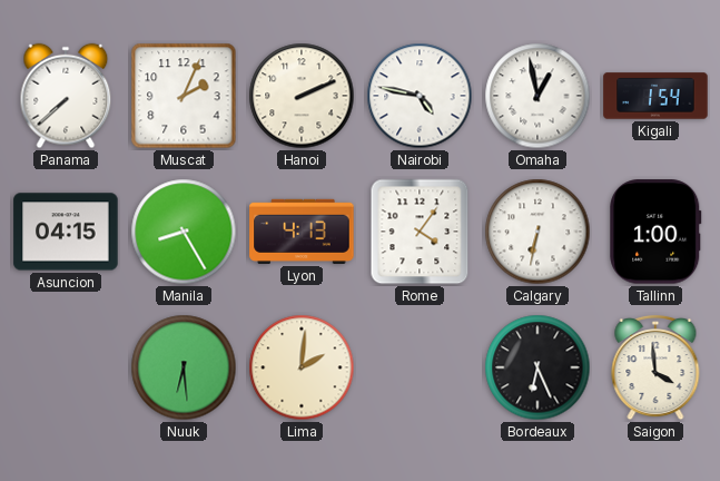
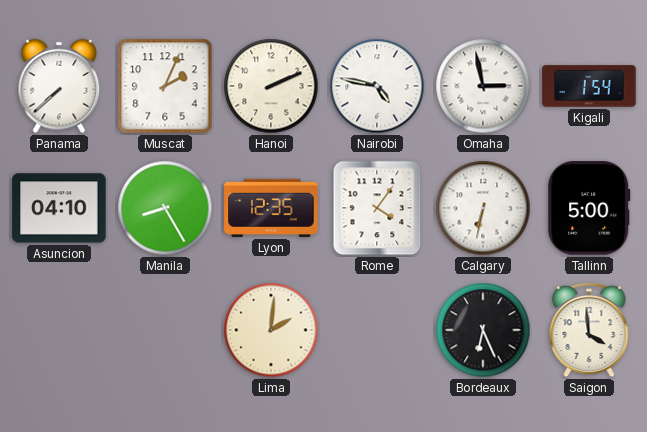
Omaha: 12:58 -> 2:58 (483, 86)
Asuncion: 04:15 -> 04:10 (59, 208)
Lyon: 4:13 -> 12:35 (271, 208)
Tallinn: 1:00 -> 5:00 (589, 208)
Nuuk: 6:29 -> none (184, 367)
